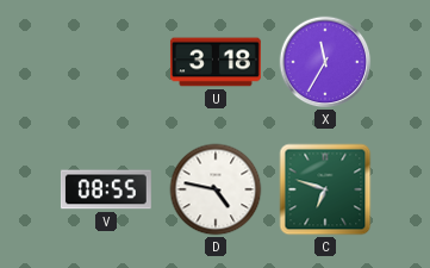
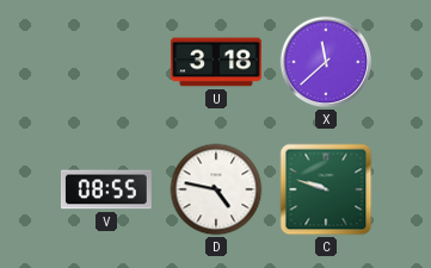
X: 11:35 -> 11:38 (326, 62)
C: 6:48 -> 9:48 (326, 189)
